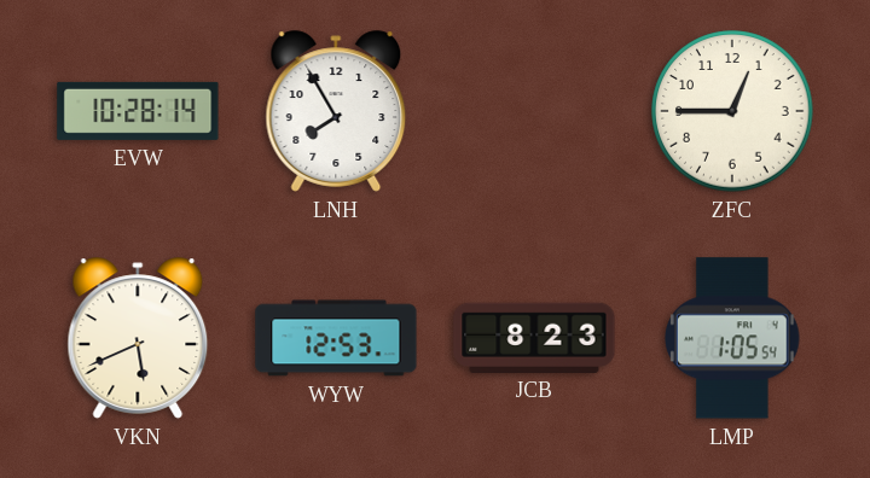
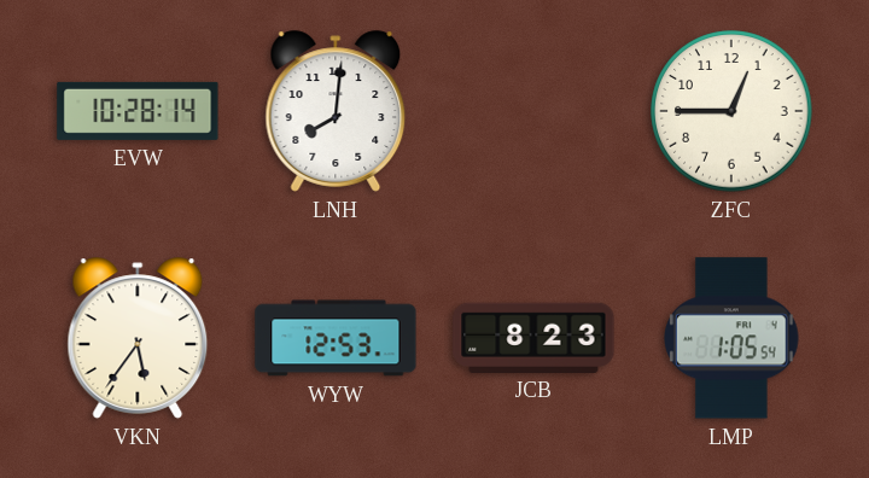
LNH: 7:55 -> 8:01 (336, 111)
VKN: 5:41 -> 5:36 (138, 338)
